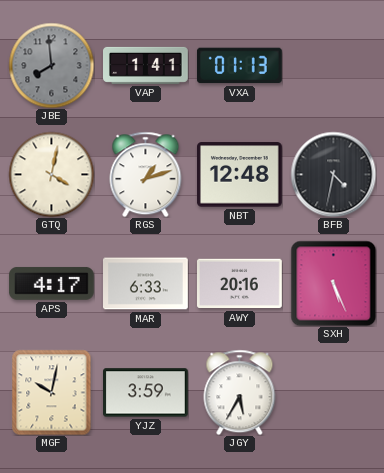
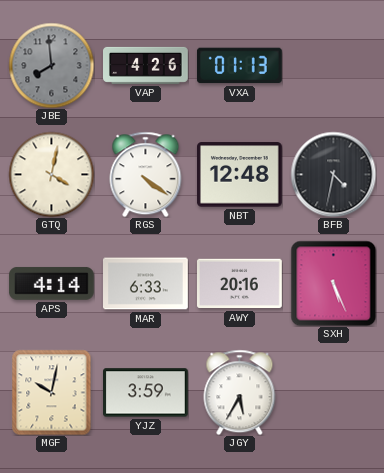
VAP: 1:41 -> 4:26 (146, 65)
RGS: 1:12 -> 4:21 (146, 174)
APS: 4:17 -> 4:14 (51, 283)
